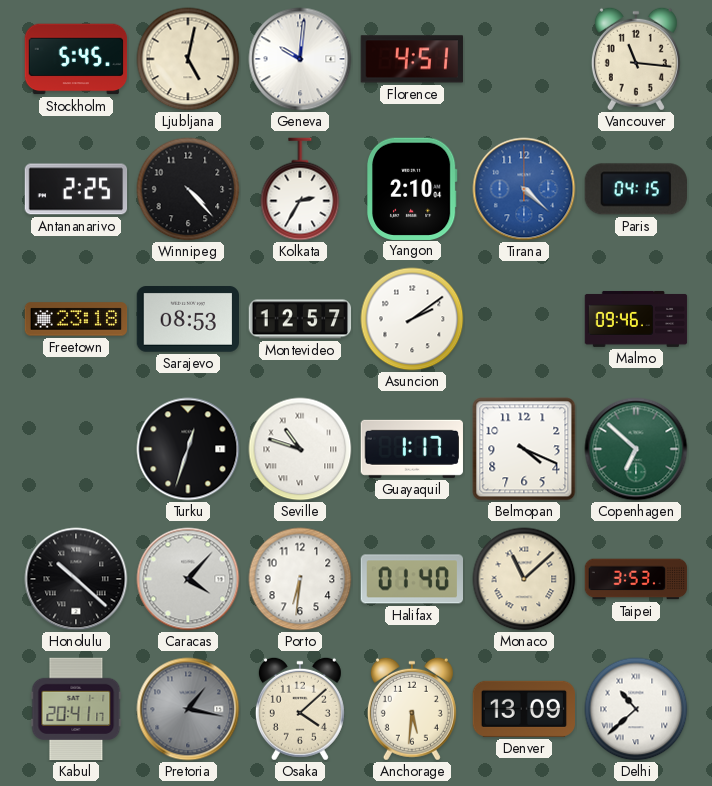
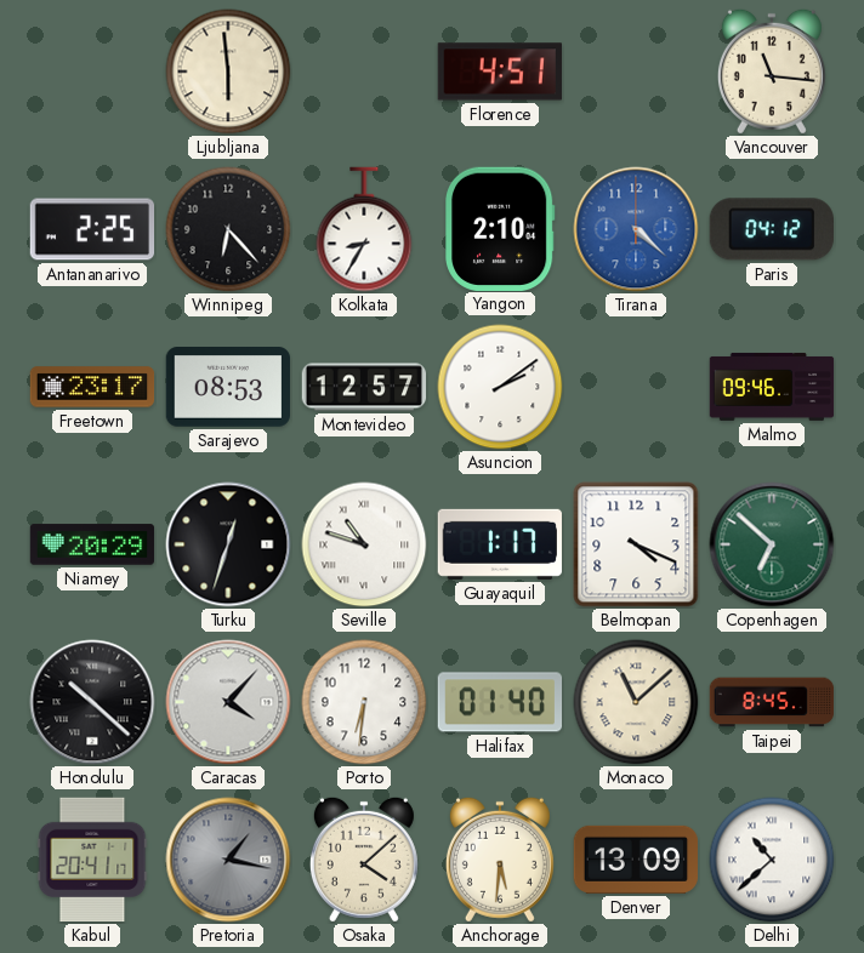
Stockholm: 5:45 -> none (76, 59)
Ljubljana: 5:02 -> 5:59 (228, 72)
Geneva: 10:01 -> none (300, 59)
Winnipeg: 4:23 -> 6:23 (228, 229)
Kolkata: 2:35 -> 8:35 (364, 229)
Paris: 04:15 -> 04:12 (772, 229)
Freetown: 23:18 -> 23:17 (92, 387)
Niamey: none -> 20:29 (92, 544)
Taipei: 3:53 -> 8:45 (772, 702)
